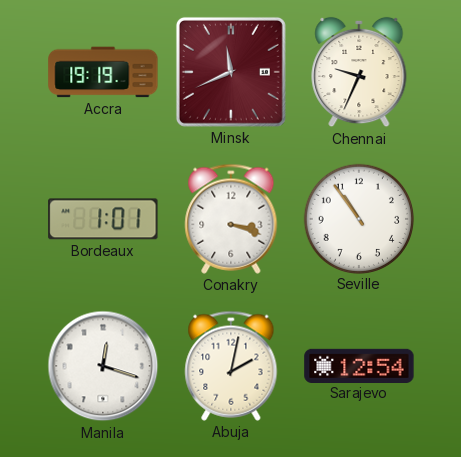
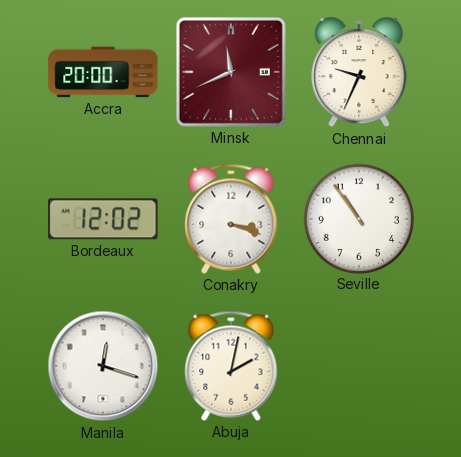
Accra: 19:19 -> 20:00 (103, 72)
Bordeaux: 1:01 -> 12:02 (103, 219)
Sarajevo: 12:54 -> none (359, 365)
